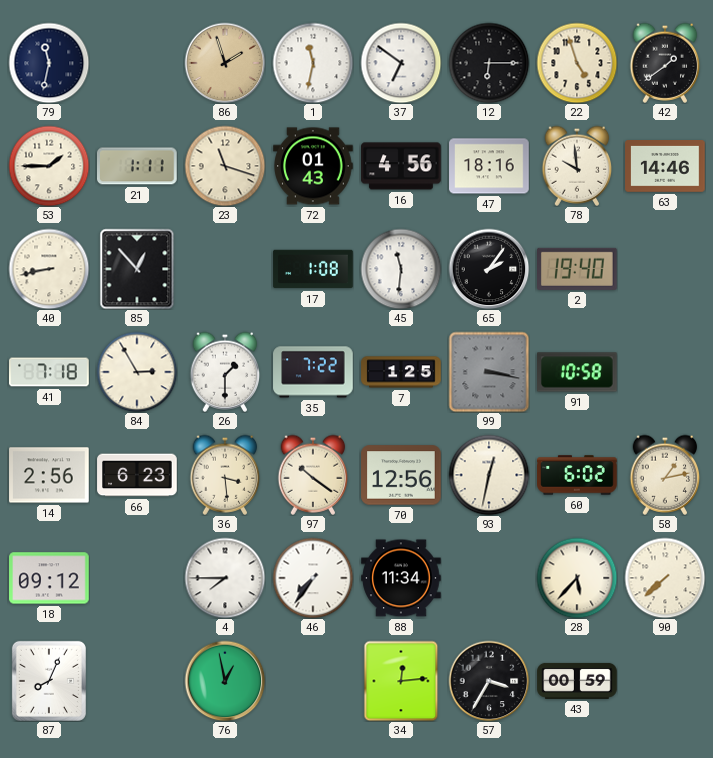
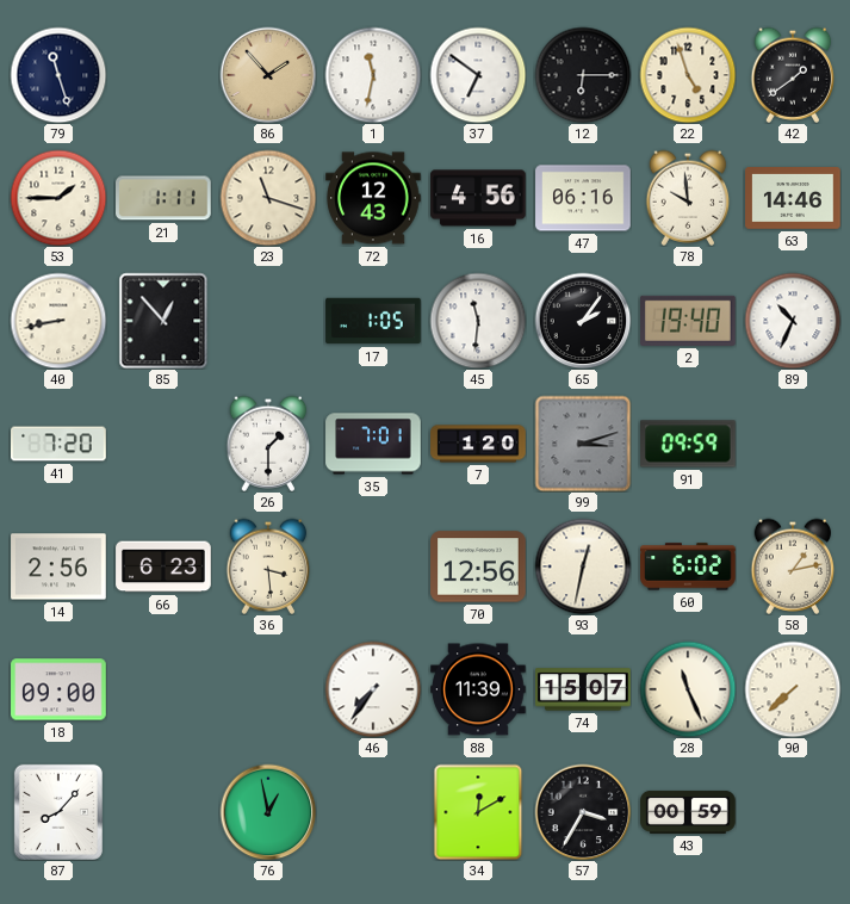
79: 11:32 -> 11:27 (58, 75)
86: 1:57 -> 1:53 (268, 75)
72: 01:43 -> 12:43 (373, 198)
47: 18:16 -> 06:16 (583, 198)
17: 1:08 -> 1:05 (373, 321)
89: none -> 10:34 (793, 321)
41: 7:18 -> 7:20 (58, 444)
84: 2:55 -> none (137, 372)
35: 7:22 -> 7:01 (373, 444)
7: 1:25 -> 1:20 (478, 444)
99: 3:17 -> 3:12 (583, 444)
91: 10:58 -> 09:59 (688, 444)
97: 10:21 -> none (313, 475)
18: 09:12 -> 09:00 (58, 689)
4: 7:45 -> none (225, 578)
88: 11:34 -> 11:39 (478, 689)
74: none -> 15:07 (583, 689)
28: 5:37 -> 11:26 (688, 689)
87: 8:04 -> 8:07 (58, 812)
34: 12:14 -> 12:10 (478, 812)
